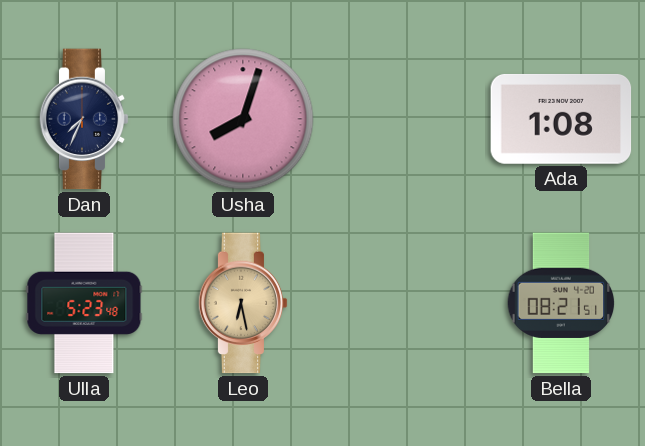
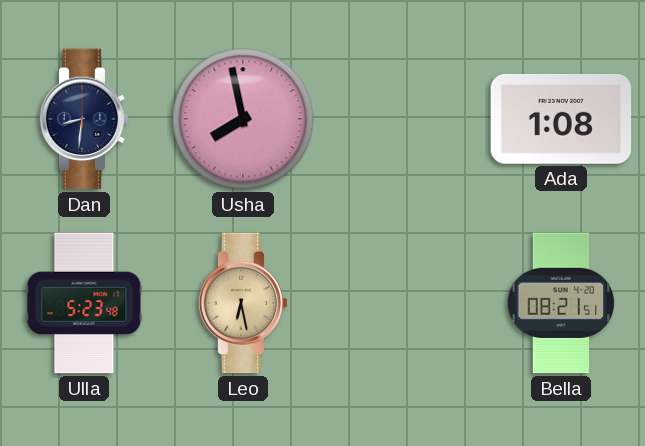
Dan: 7:34 -> 8:31 (84, 119)
Usha: 8:03 -> 7:58 (243, 119)
